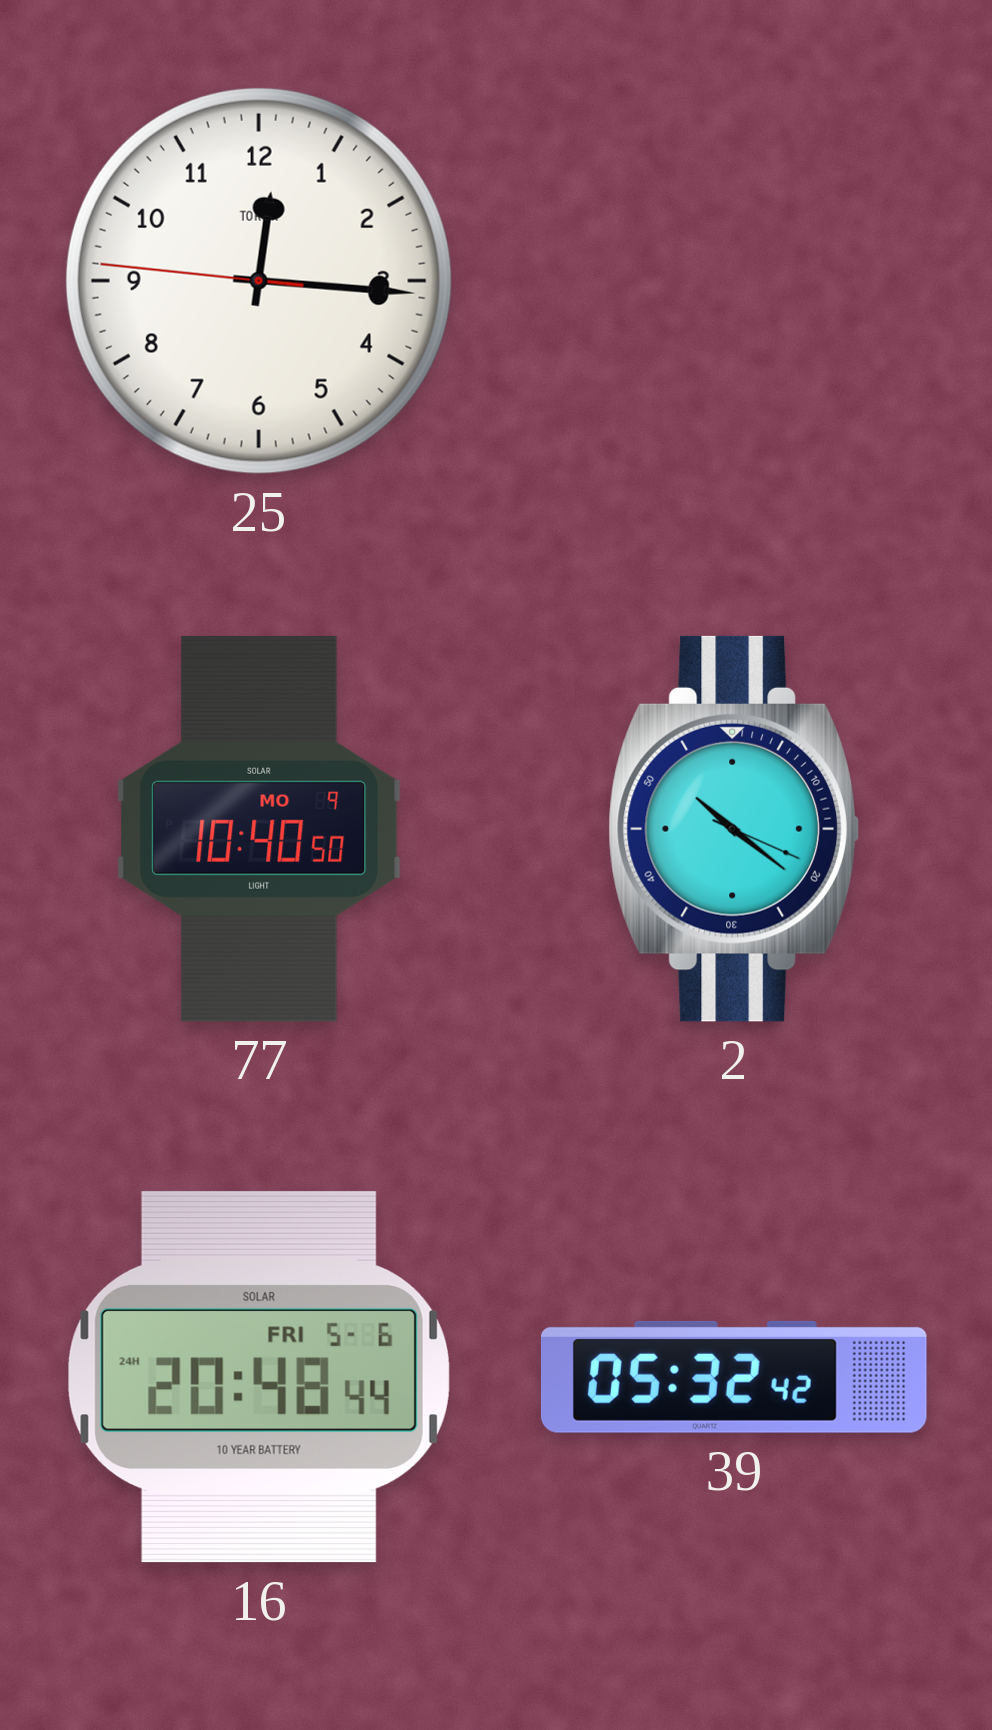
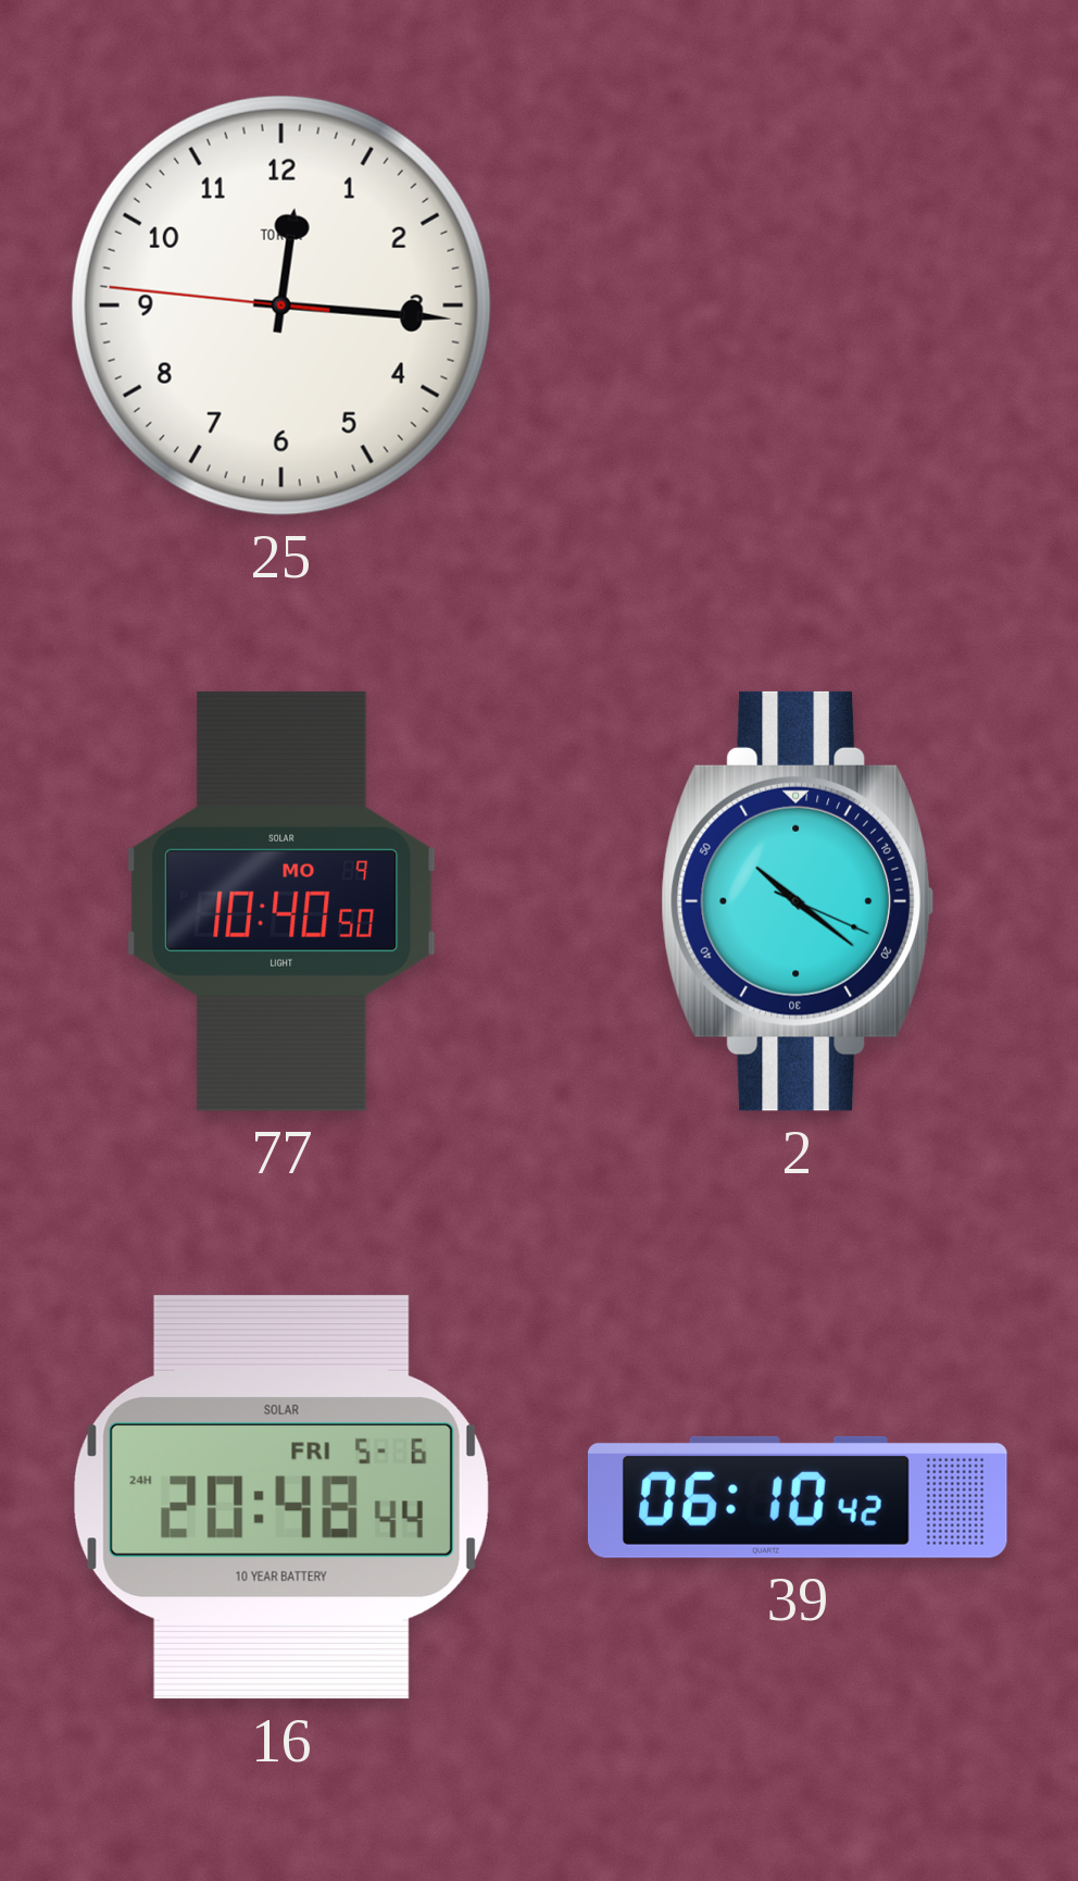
39: 05:32 -> 06:10 (798, 1497)
